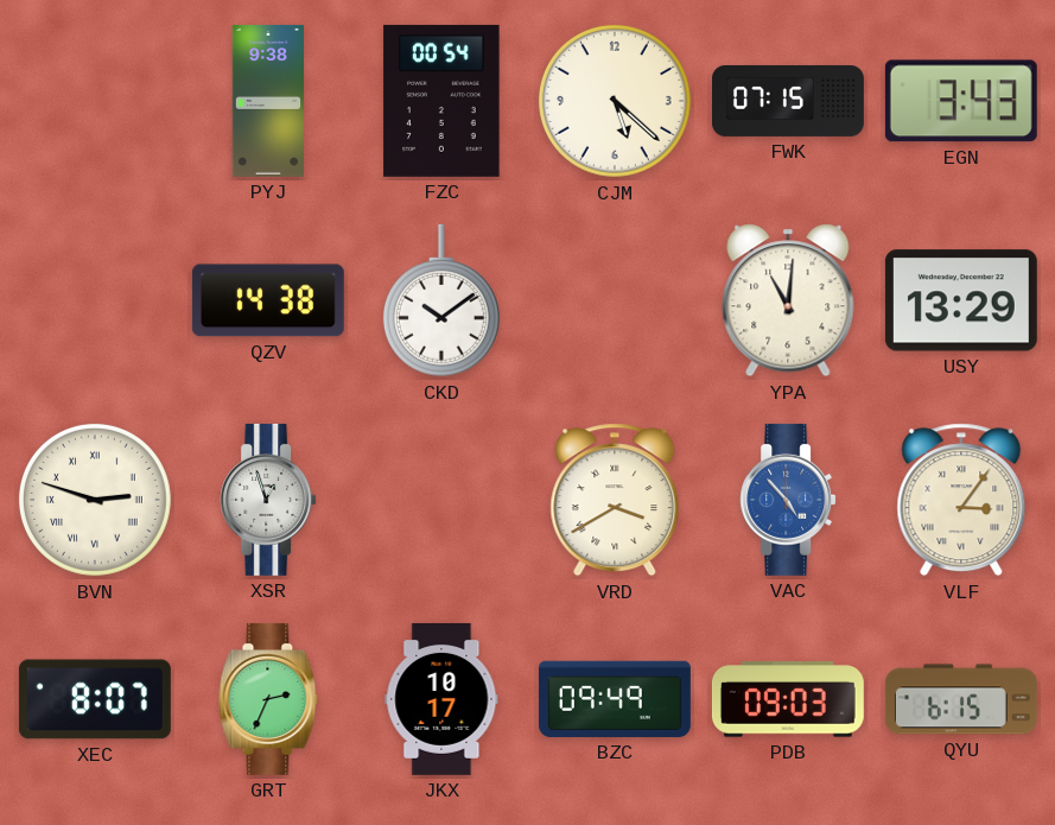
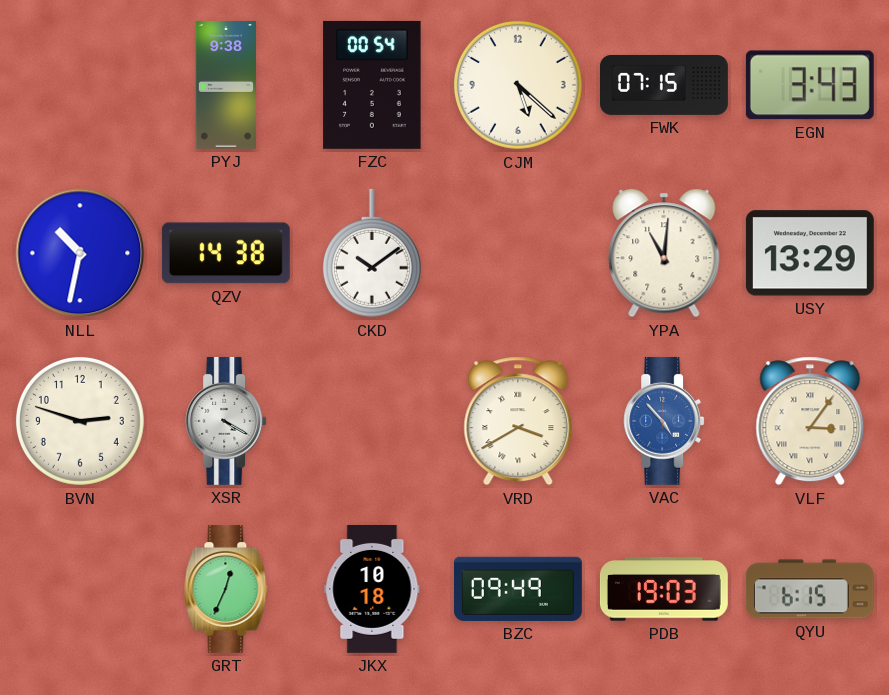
NLL: none -> 10:32 (80, 253)
BVN numerals: Roman -> Arabic (80, 421)
XSR: 12:57 -> 4:20 (226, 421)
XEC: 8:07 -> none (95, 699)
GRT: 2:34 -> 12:34 (226, 589)
JKX: 10:17 -> 10:18 (372, 589)
PDB: 09:03 -> 19:03 (664, 589)
